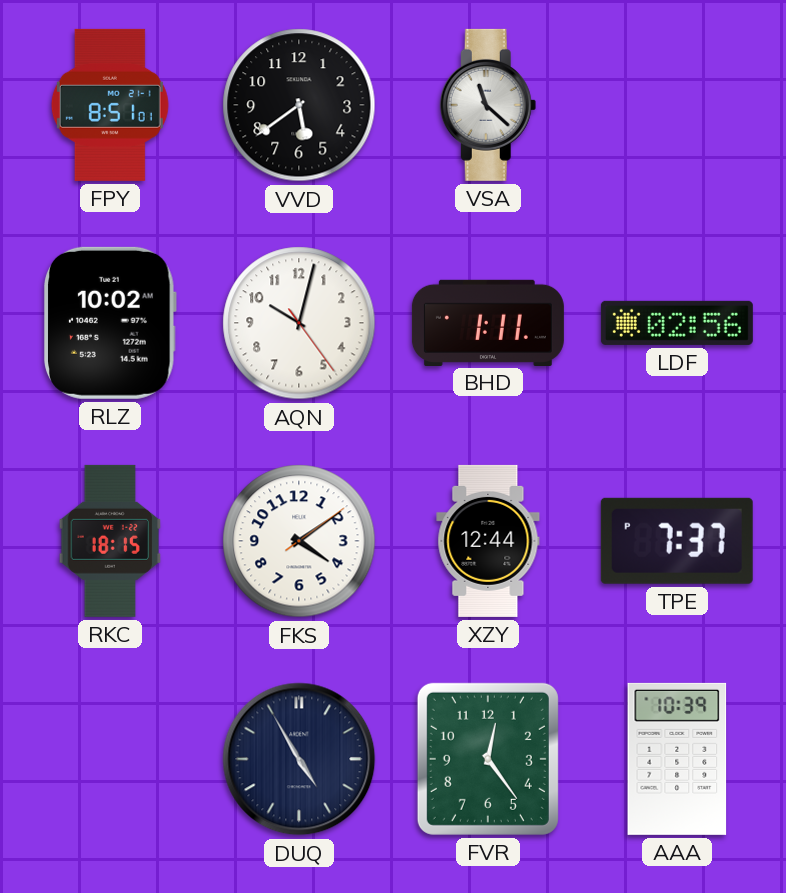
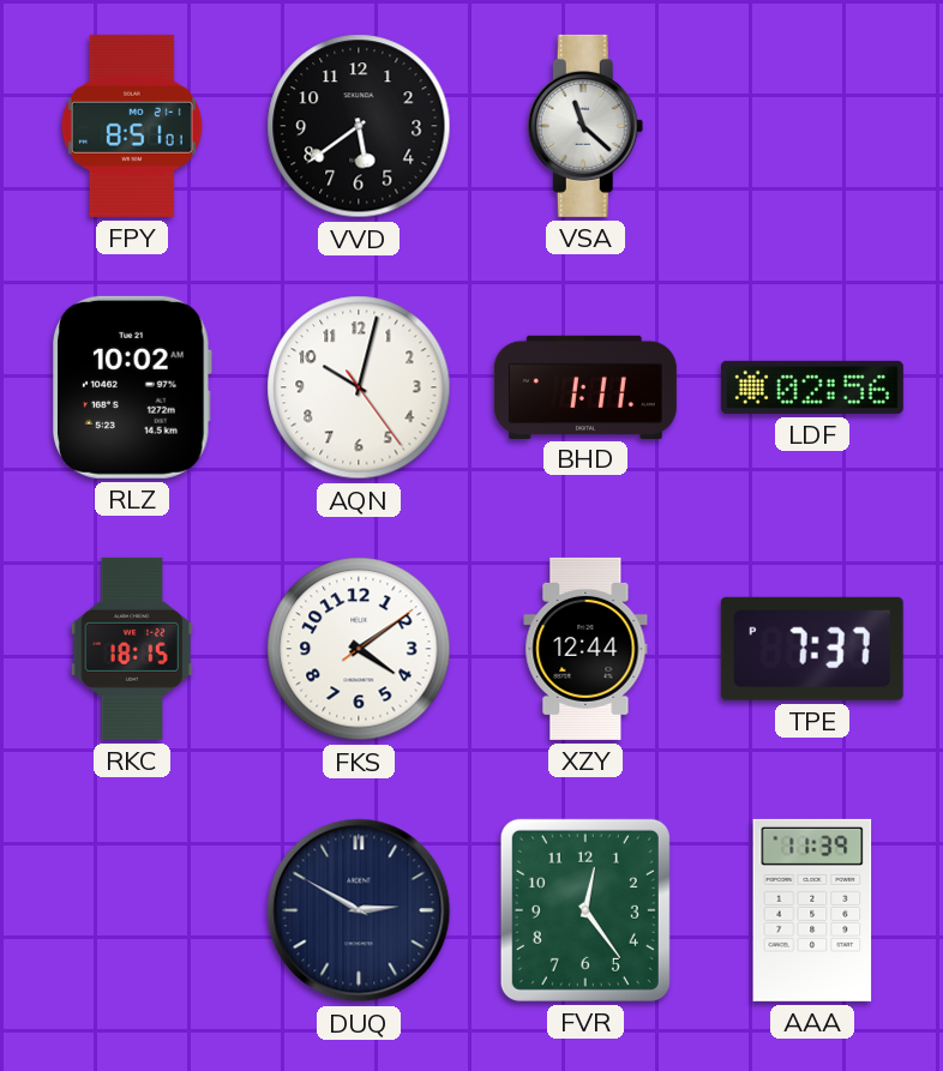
DUQ: 4:55 -> 2:50 (359, 910)
AAA: 10:39 -> 11:39 (812, 910)
